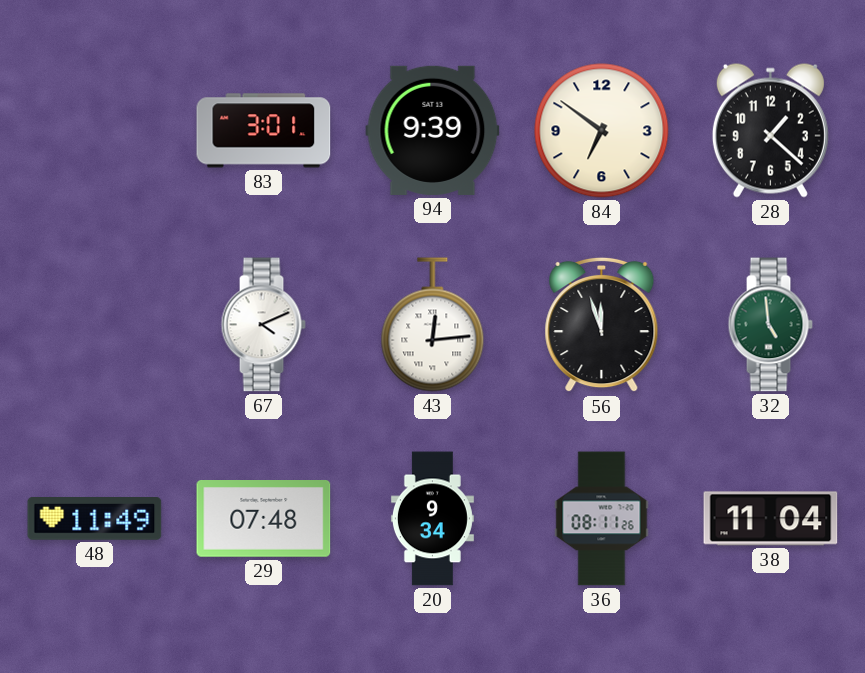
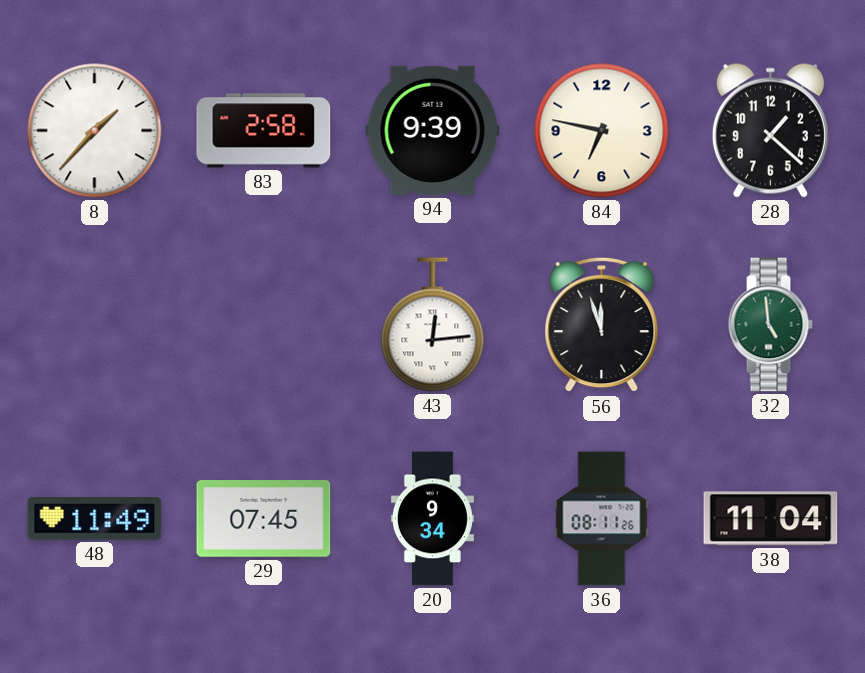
8: none -> 1:37 (95, 131)
83: 3:01 -> 2:58 (264, 131)
84: 6:51 -> 6:47 (602, 131)
67: 4:11 -> none (263, 325)
29: 07:48 -> 07:45 (264, 519)
